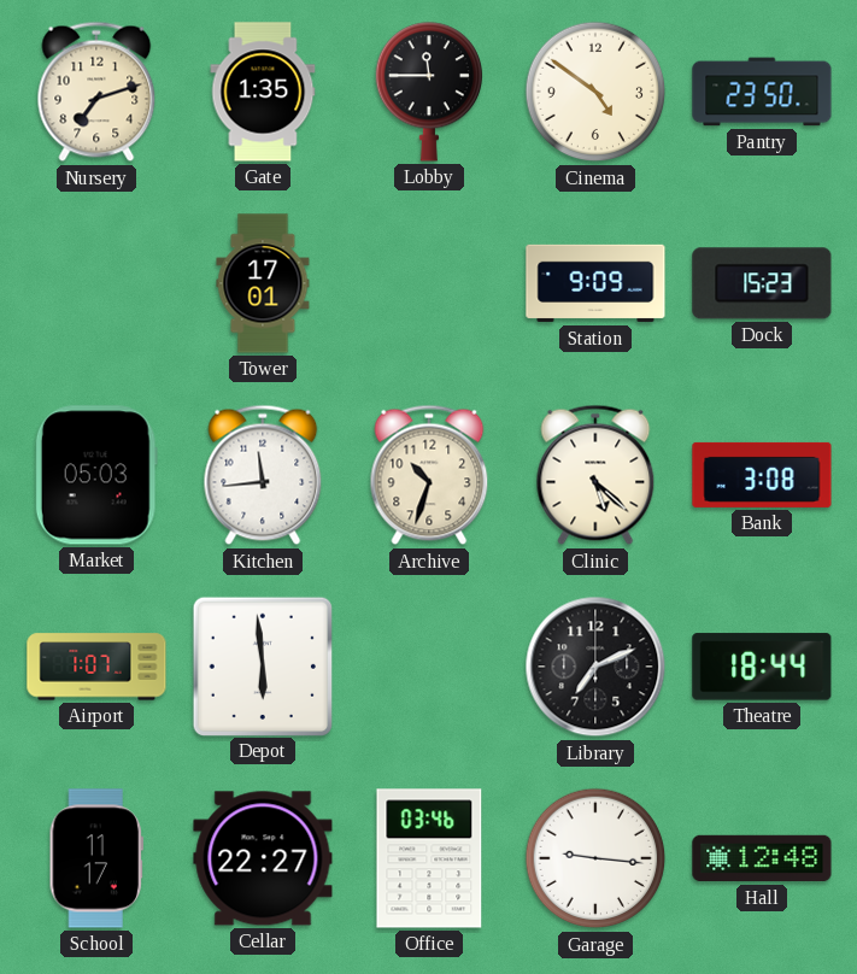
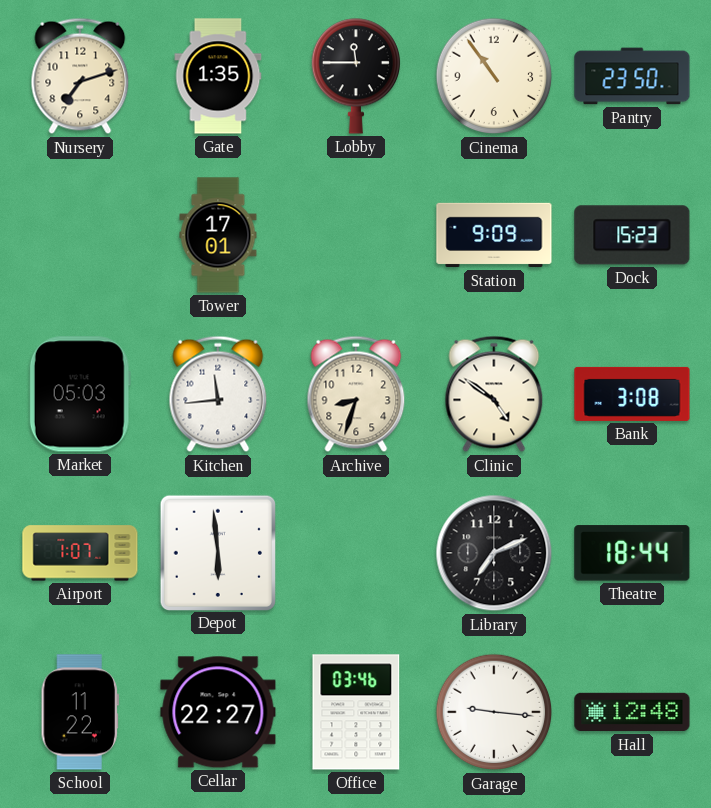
Cinema: 4:51 -> 10:54 (494, 76)
Archive: 10:33 -> 8:33 (356, 394)
Clinic: 5:22 -> 4:51 (494, 394)
School: 11:17 -> 11:22 (80, 712)
